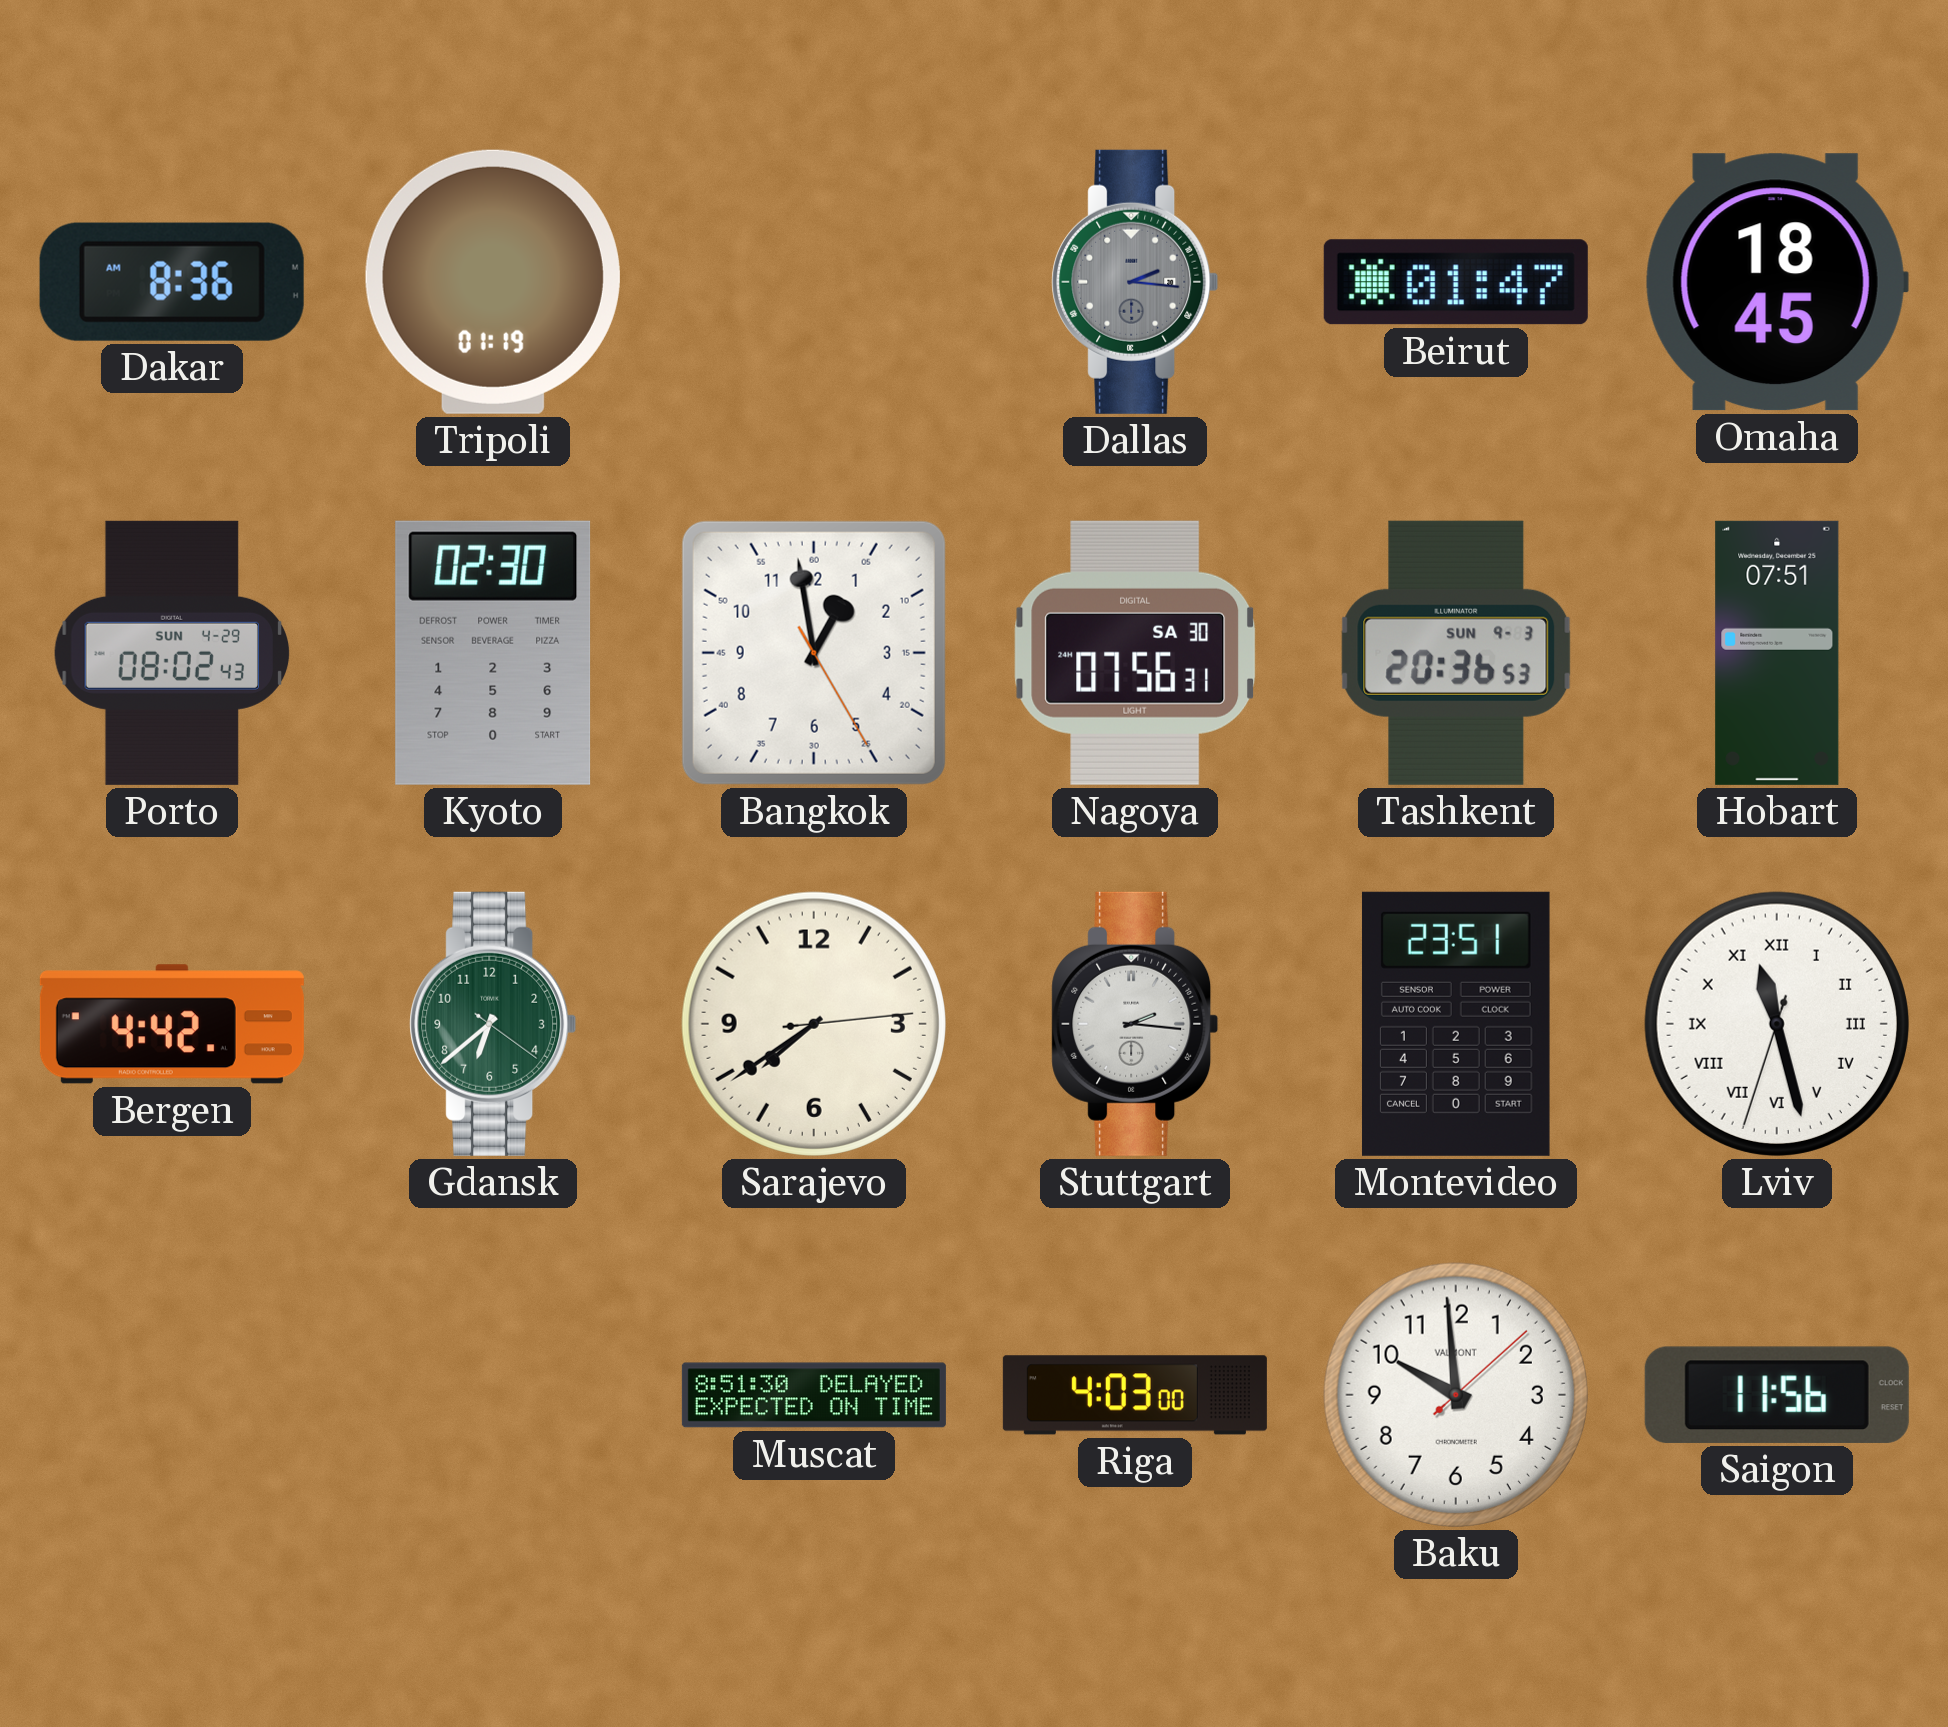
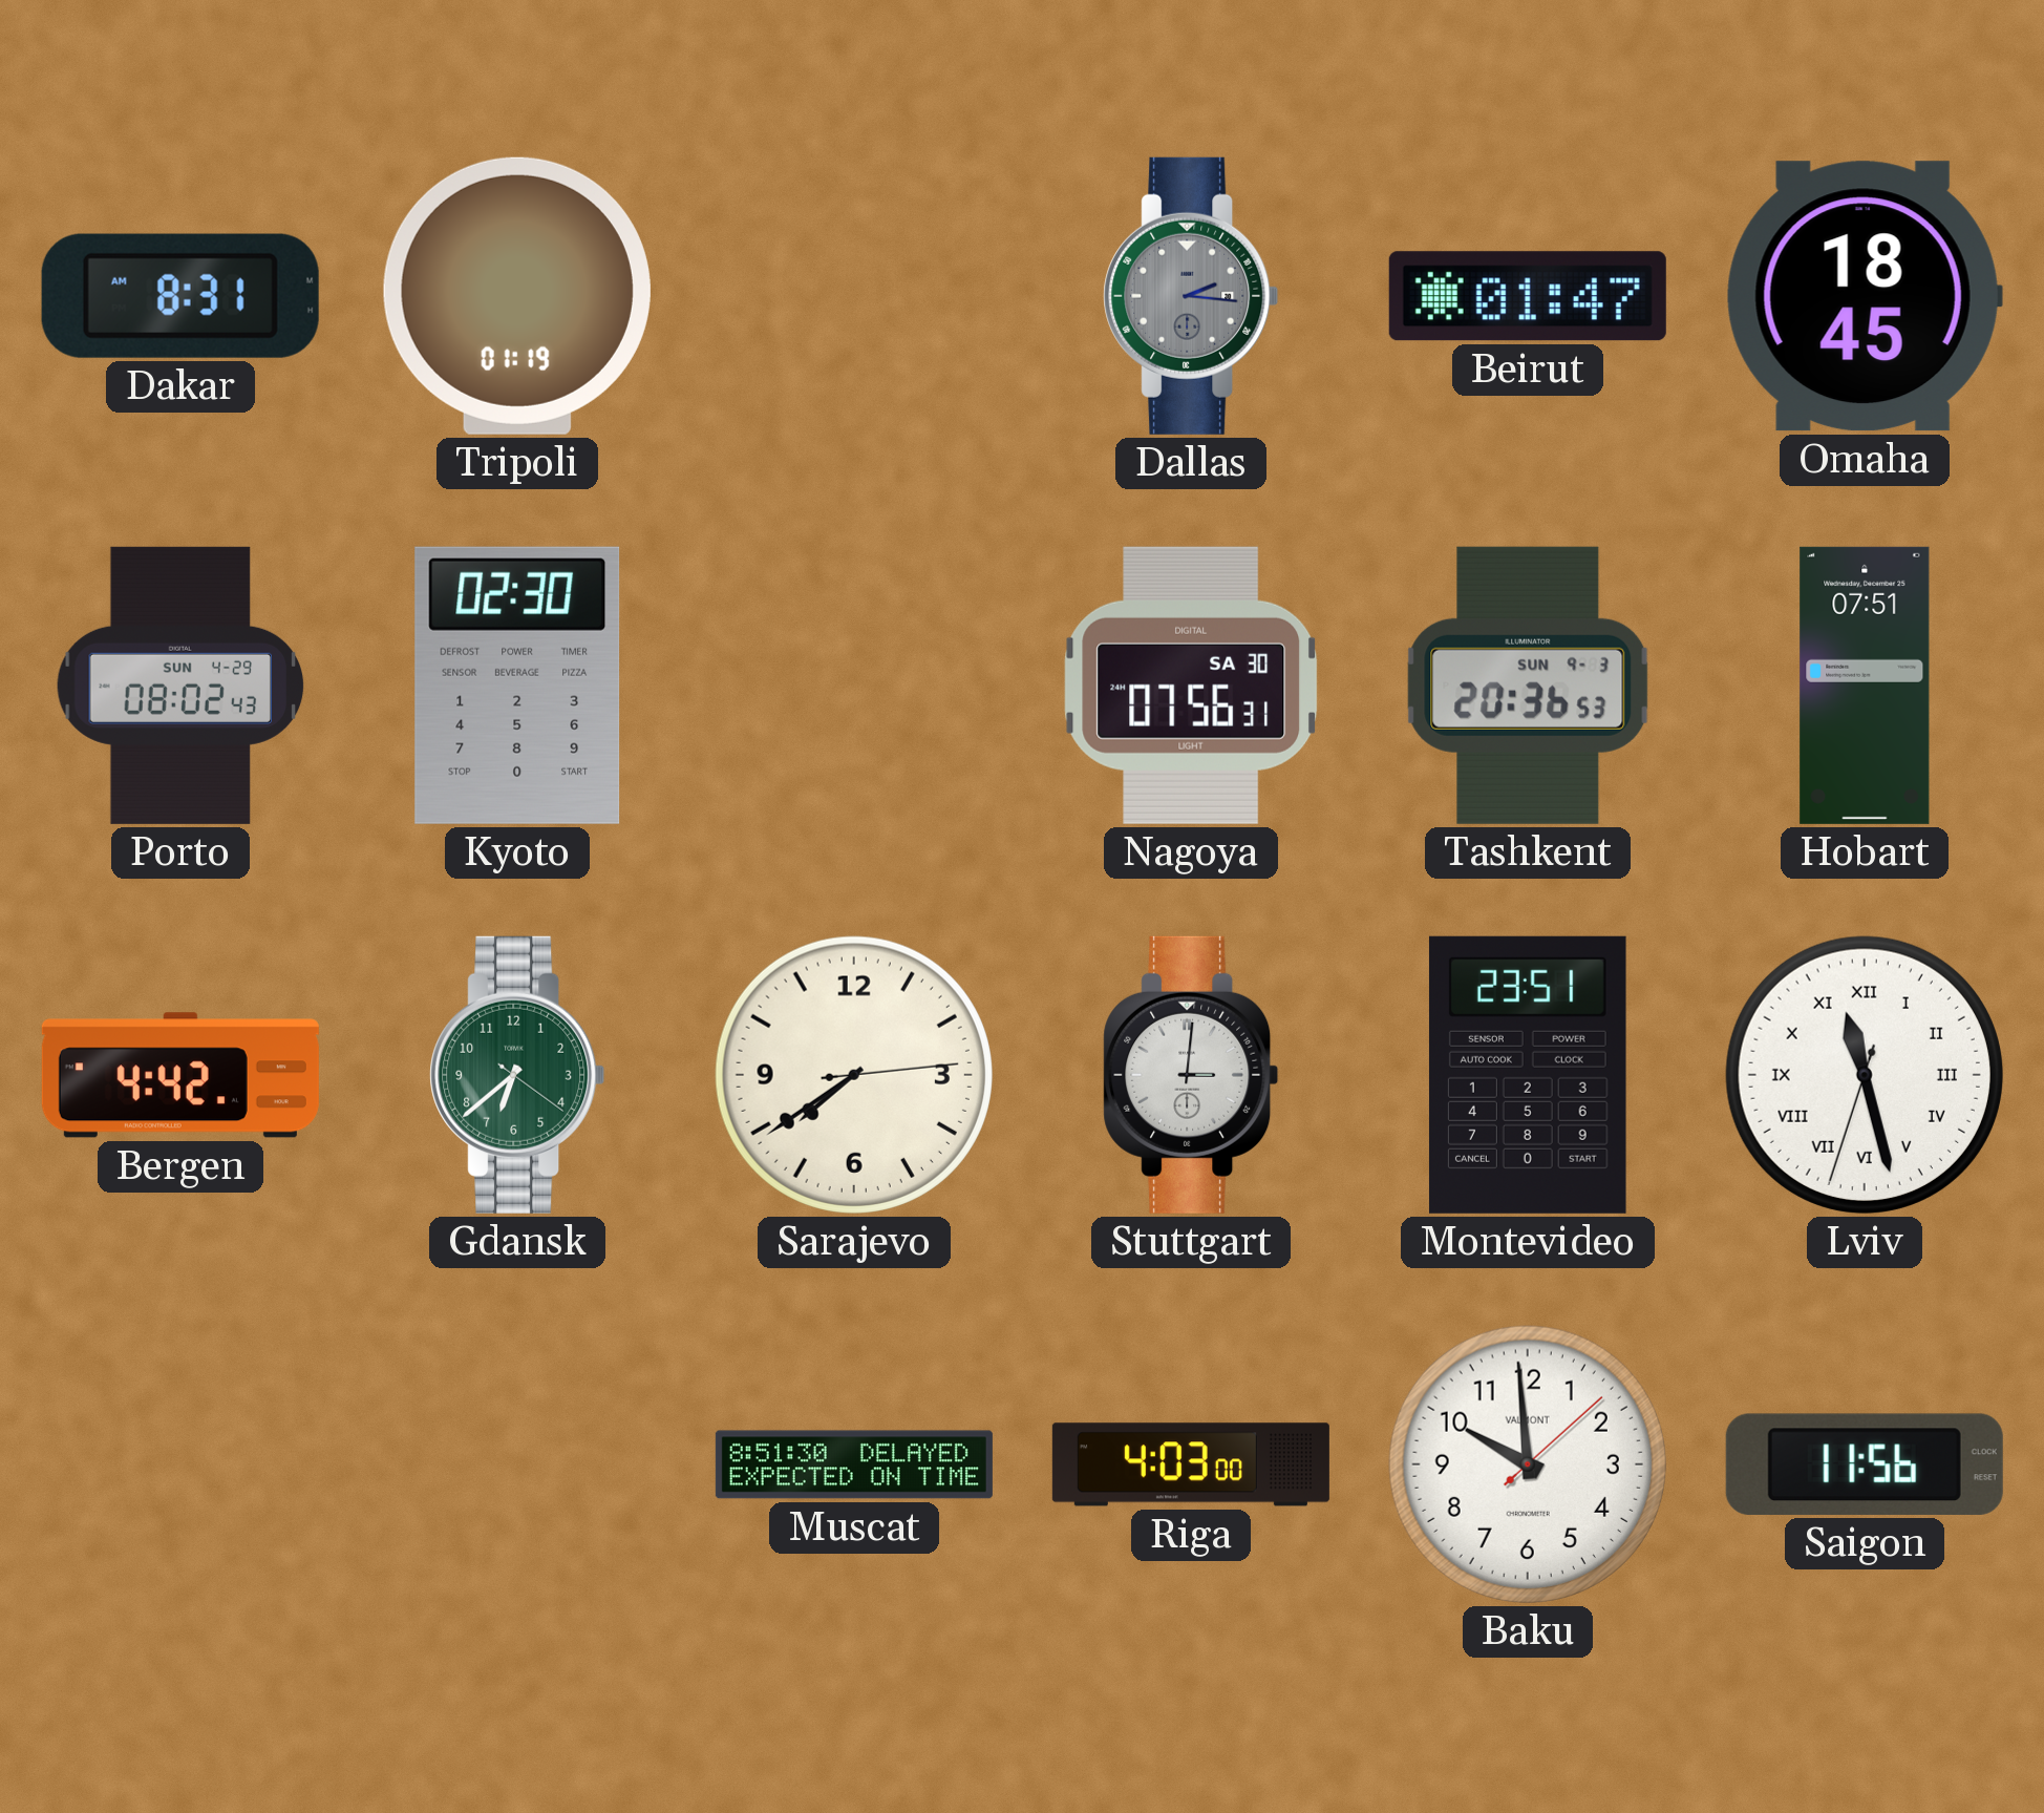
Dakar: 8:36 -> 8:31 (180, 296)
Bangkok: 12:58 -> none (814, 653)
Stuttgart: 2:16 -> 3:01 (1191, 1075)
